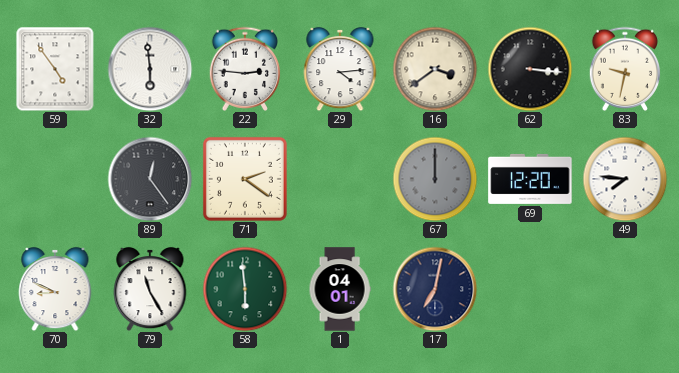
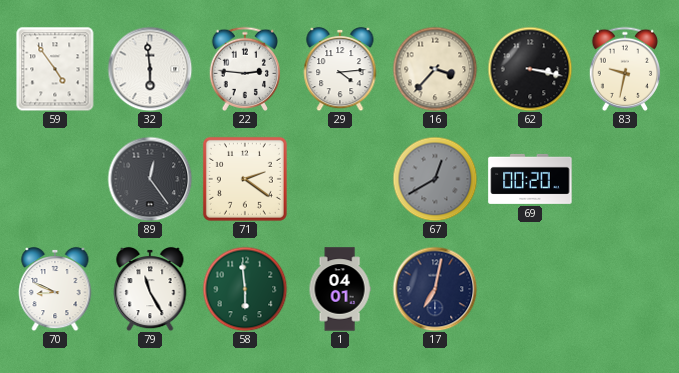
16: 3:39 -> 3:37 (435, 69)
62: 3:16 -> 3:17 (530, 69)
67: 12:00 -> 12:40 (435, 179)
69: 12:20 -> 00:20 (530, 179)
49: 7:46 -> none (625, 179)
